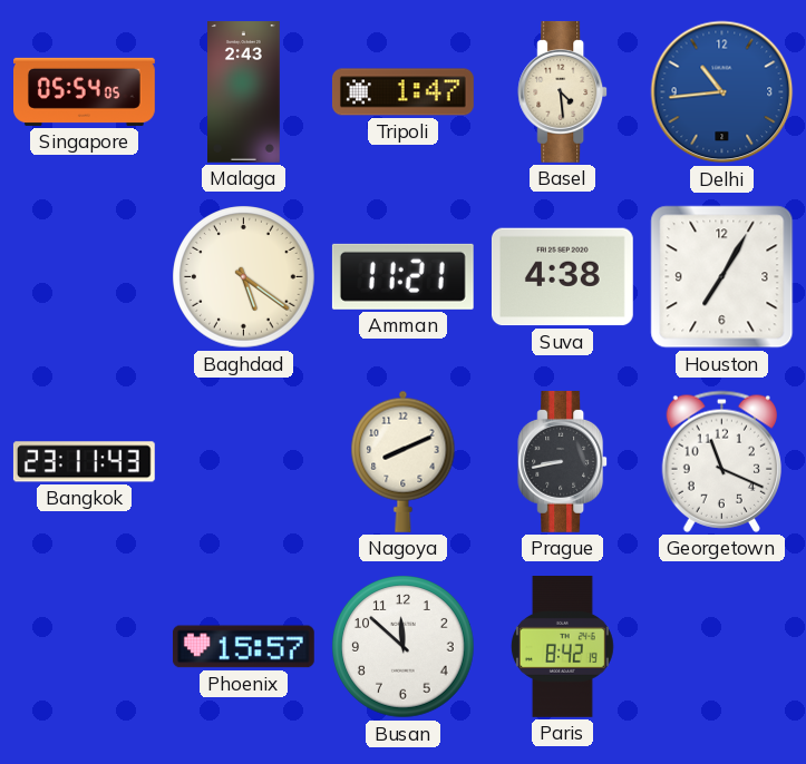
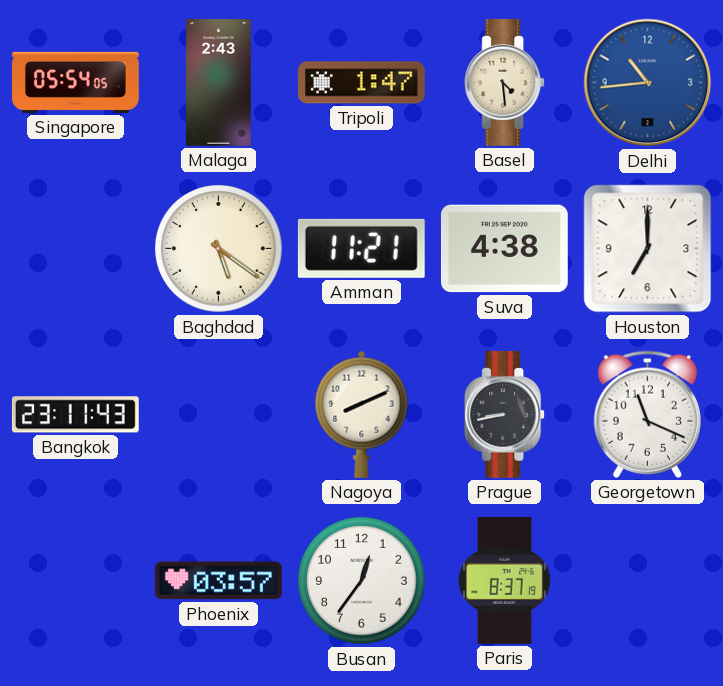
Houston: 7:05 -> 7:00 (648, 249)
Phoenix: 15:57 -> 03:57 (218, 581)
Busan: 11:52 -> 12:36 (362, 581)
Paris: 8:42 -> 8:37 (504, 581)
